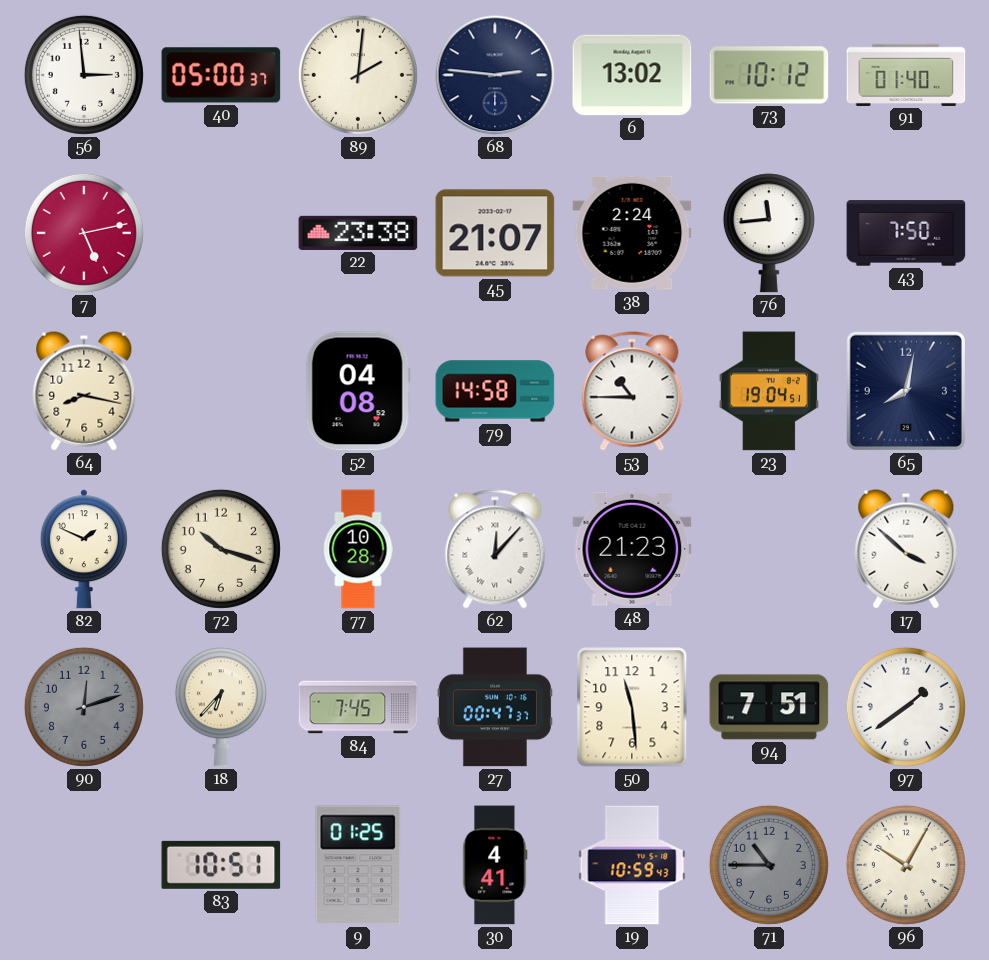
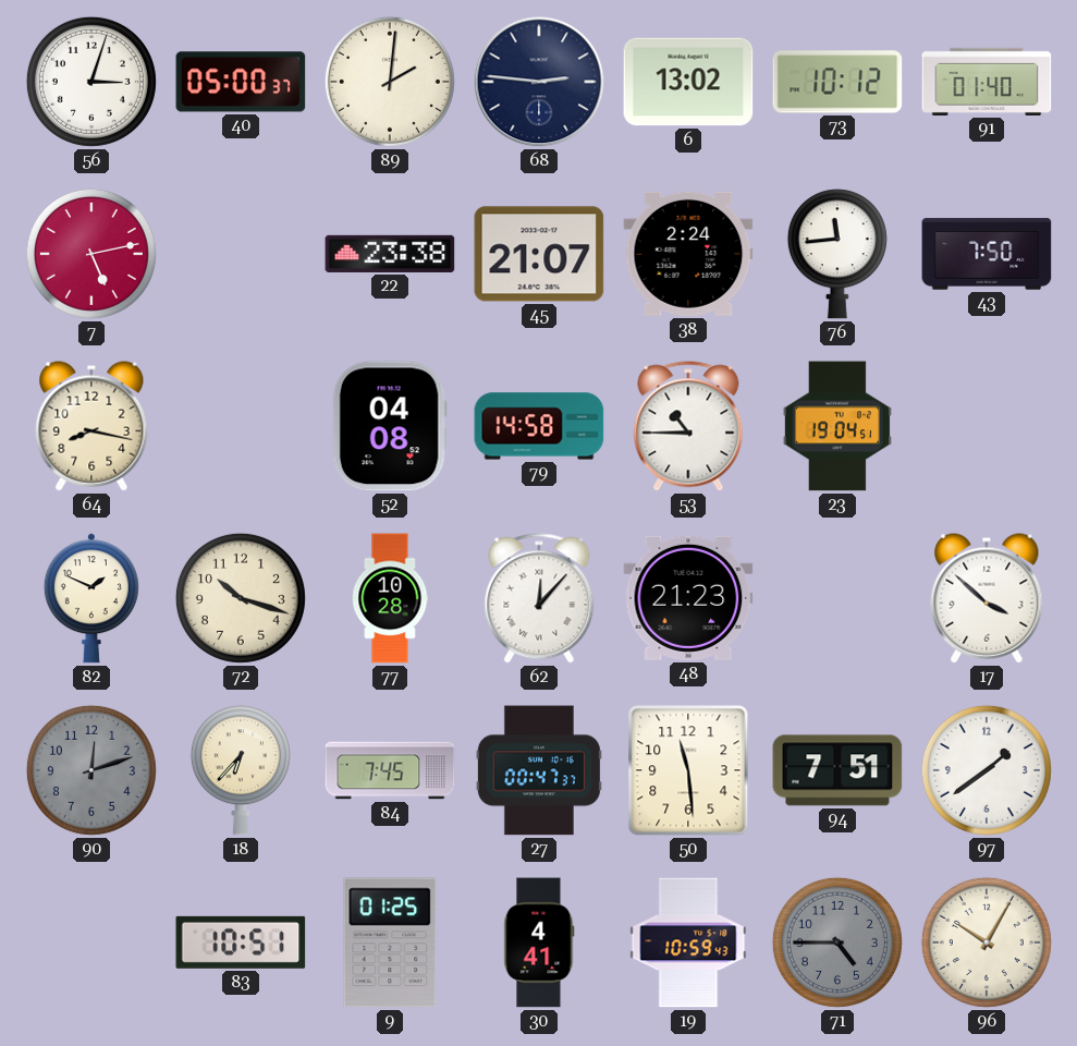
56: 2:59 -> 3:03 (91, 82)
65: 8:02 -> none (906, 391)
71: 10:45 -> 4:45 (837, 942)
